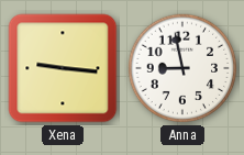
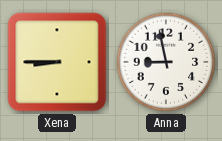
Xena: 9:16 -> 8:45 (57, 62)
